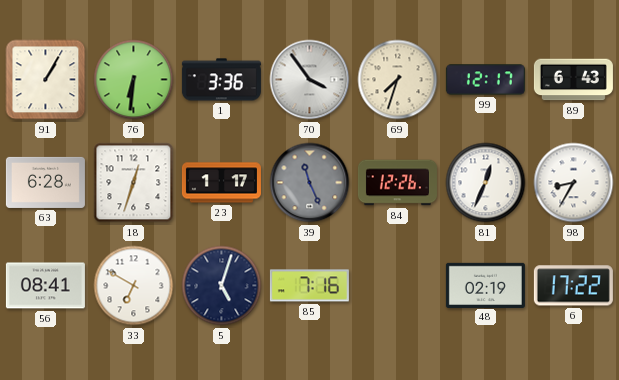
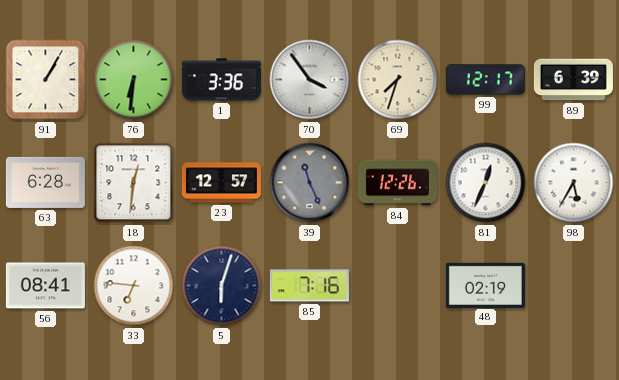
89: 6:43 -> 6:39 (573, 80)
18: 12:33 -> 12:31 (134, 183)
23: 1:17 -> 12:57 (221, 183)
98: 8:35 -> 5:35 (574, 183)
33: 6:50 -> 6:46 (134, 286)
5: 5:03 -> 6:03 (222, 286)
6: 17:22 -> none (573, 286)
